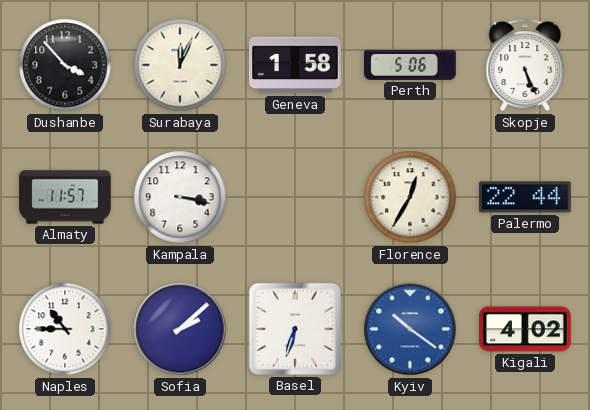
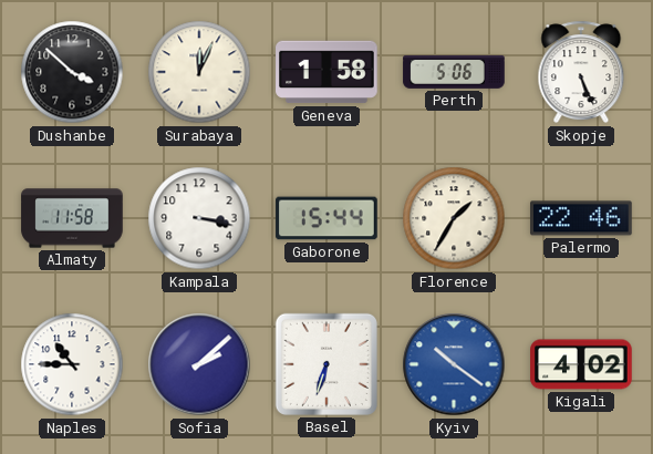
Dushanbe: 3:53 -> 3:52 (72, 72)
Almaty: 11:57 -> 11:58 (72, 218)
Gaborone: none -> 15:44 (326, 218)
Florence: 12:35 -> 1:35 (454, 218)
Palermo: 22:44 -> 22:46 (581, 218)
